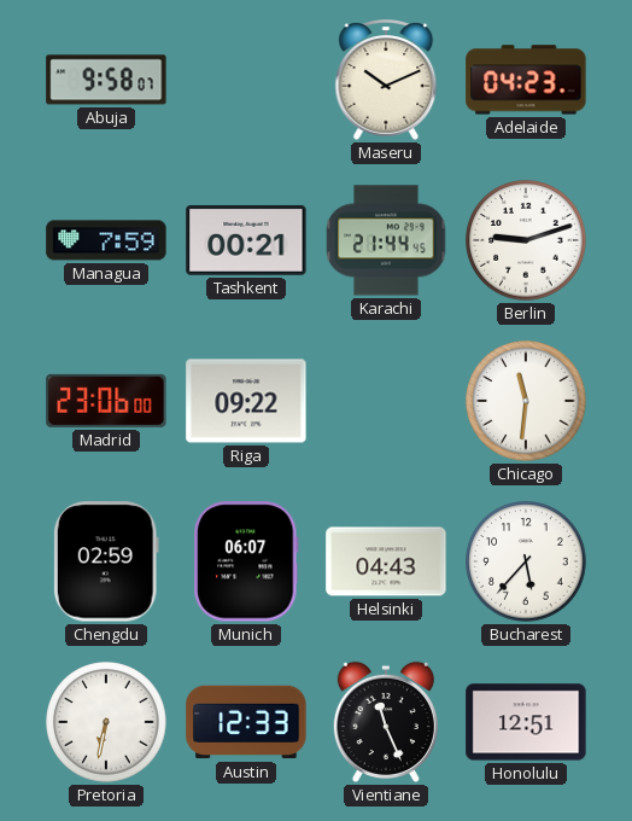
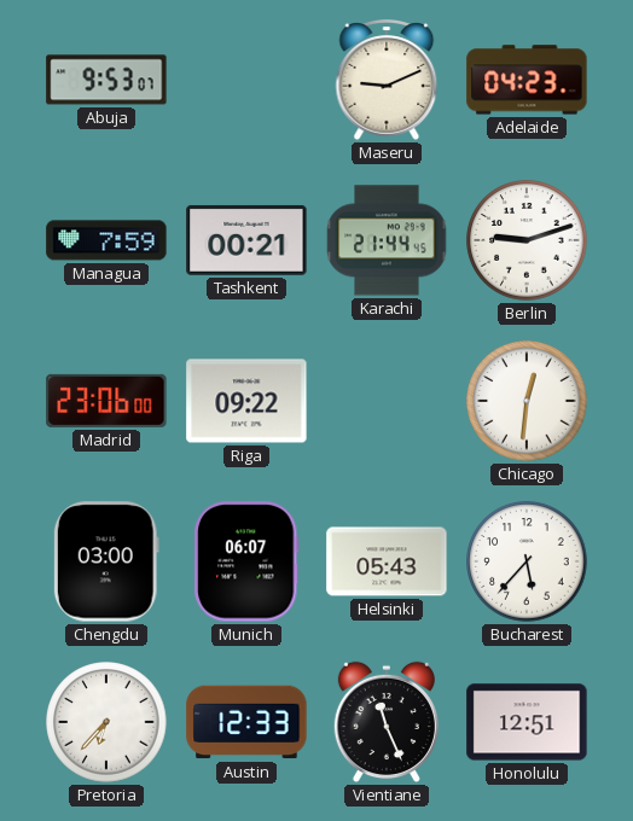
Abuja: 9:58 -> 9:53 (106, 80)
Maseru: 10:11 -> 9:11 (387, 80)
Chicago: 11:31 -> 12:31 (527, 401)
Chengdu: 02:59 -> 03:00 (106, 561)
Helsinki: 04:43 -> 05:43 (387, 561)
Pretoria: 6:32 -> 6:37 (106, 722)
